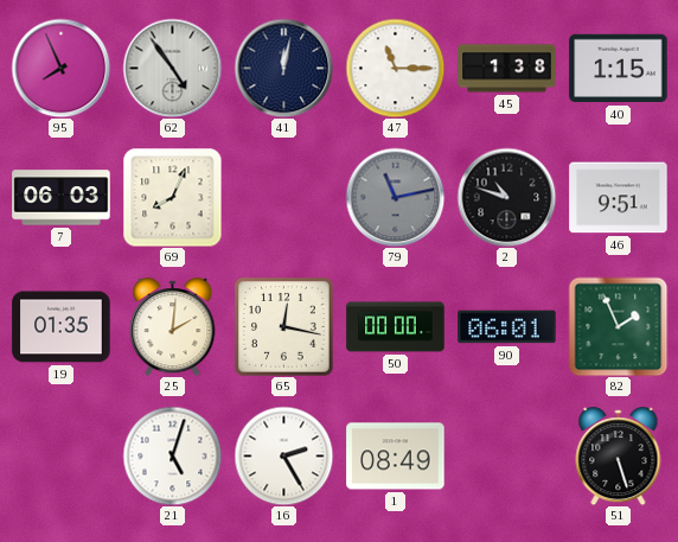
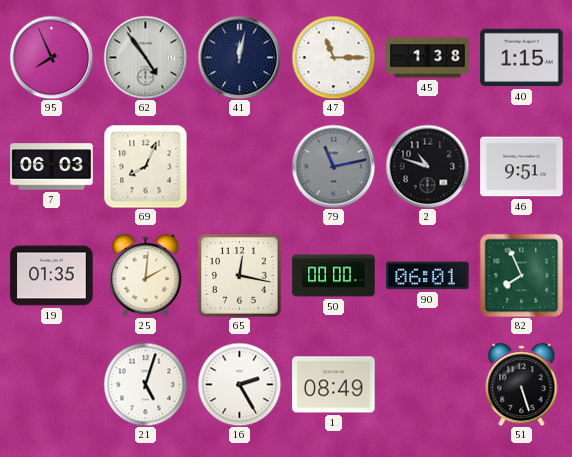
82: 1:56 -> 7:56 (521, 275)
